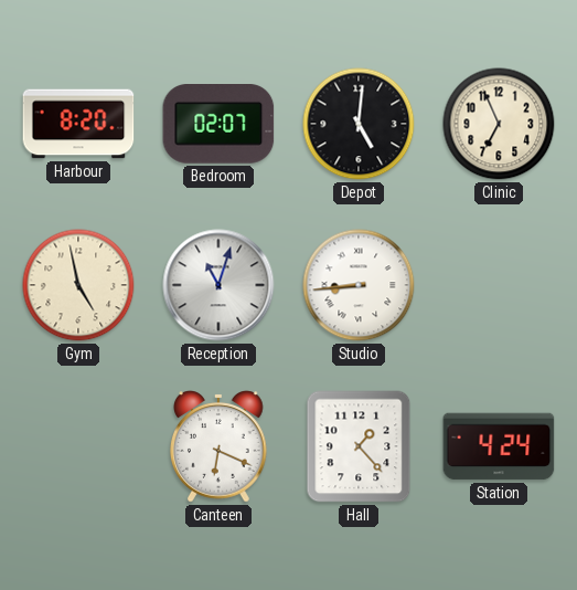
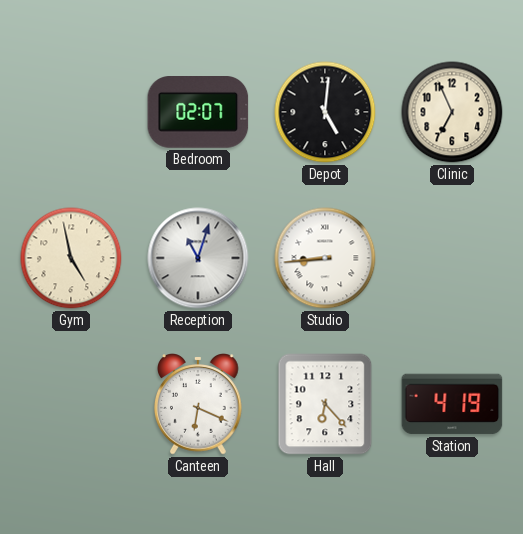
Harbour: 8:20 -> none (78, 124)
Hall: 1:23 -> 6:23 (325, 404)
Station: 4:24 -> 4:19 (452, 404)
